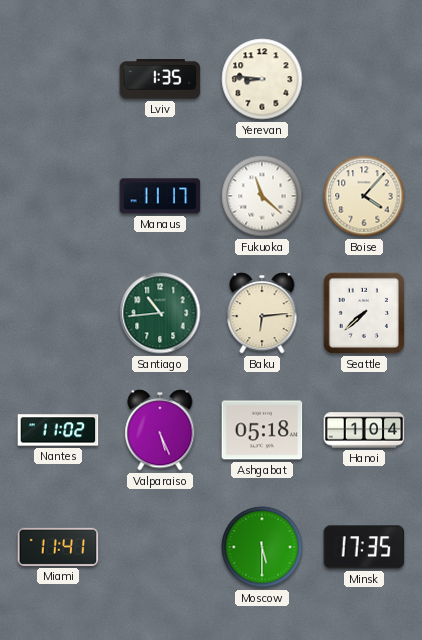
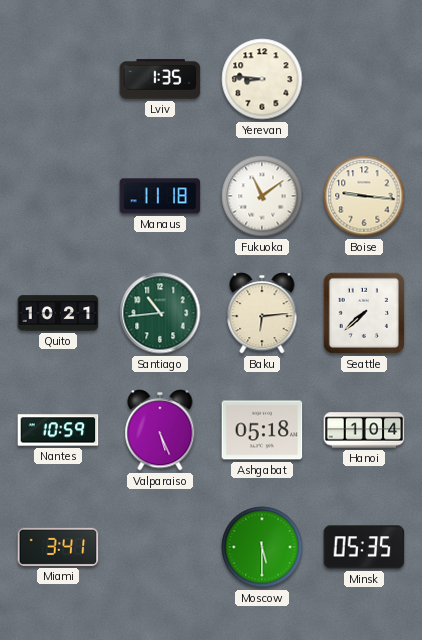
Manaus: 11:17 -> 11:18 (160, 196)
Fukuoka: 11:22 -> 11:09 (262, 196)
Boise: 4:07 -> 9:16 (364, 196)
Quito: none -> 10:21 (58, 313)
Nantes: 11:02 -> 10:59 (58, 430)
Miami: 11:41 -> 3:41 (58, 547)
Minsk: 17:35 -> 05:35 (364, 547)
